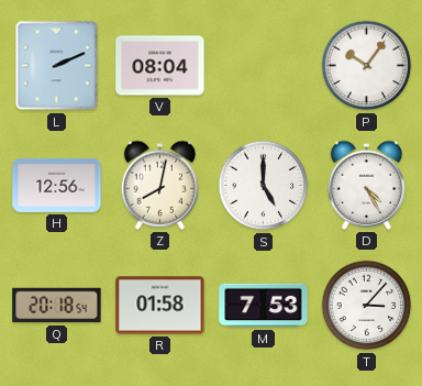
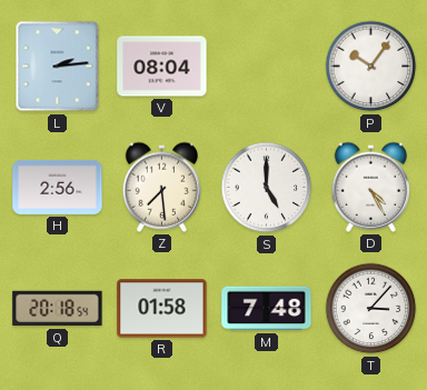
L: 2:11 -> 2:14 (58, 67)
H: 12:56 -> 2:56 (58, 187)
Z: 8:02 -> 7:29 (162, 187)
M: 7:53 -> 7:48 (267, 309)
